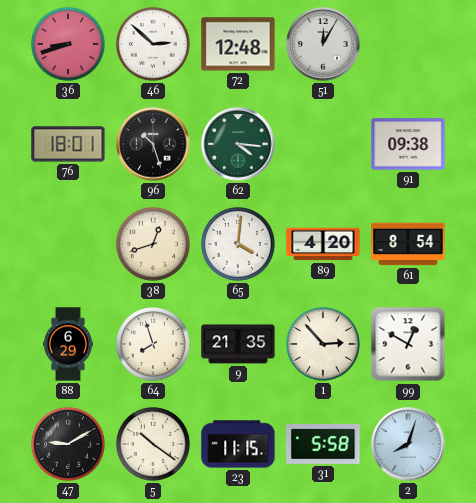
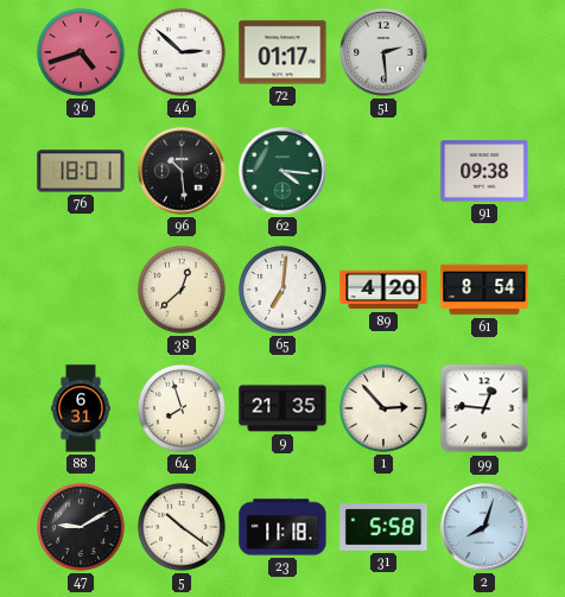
36: 8:42 -> 4:42 (81, 52)
72: 12:48 -> 01:17 (282, 52)
51: 12:05 -> 2:29 (383, 52)
96: 10:27 -> 10:29 (182, 171)
38: 12:42 -> 12:38 (182, 290)
65: 4:01 -> 7:01 (282, 290)
88: 6:29 -> 6:31 (81, 408)
99: 12:50 -> 12:46 (484, 408)
23: 11:15 -> 11:18 (282, 527)
